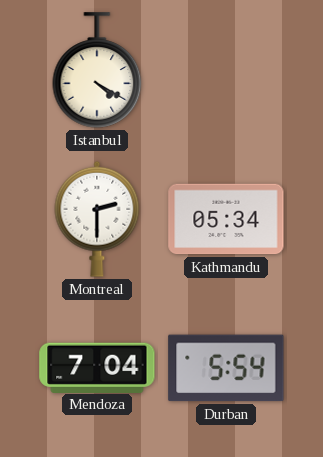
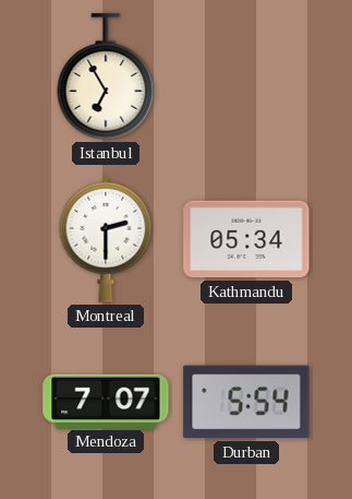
Istanbul: 4:20 -> 6:55 (106, 76)
Mendoza: 7:04 -> 7:07 (106, 401)
